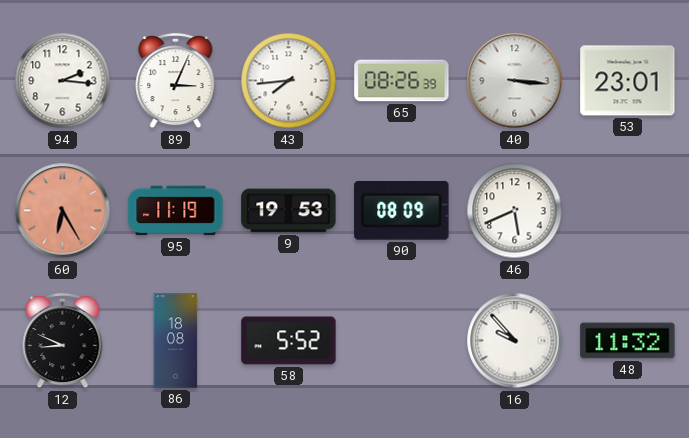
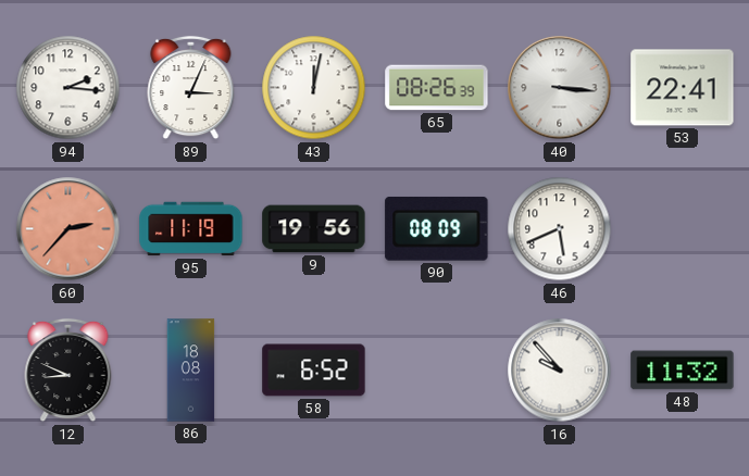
43: 7:44 -> 12:02 (314, 88)
53: 23:01 -> 22:41 (683, 88)
60: 6:25 -> 2:37 (68, 229)
9: 19:53 -> 19:56 (314, 229)
58: 5:52 -> 6:52 (314, 371)
